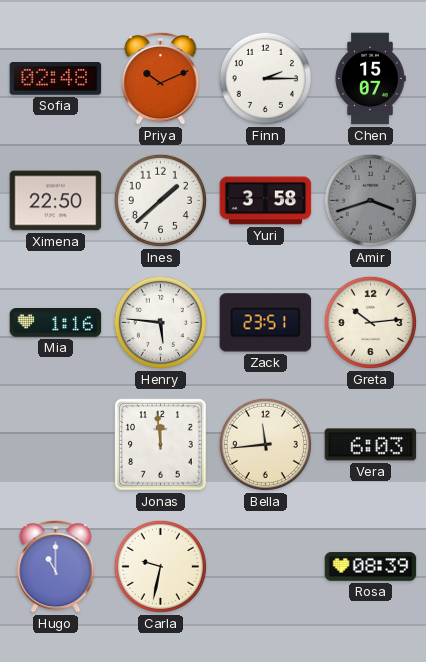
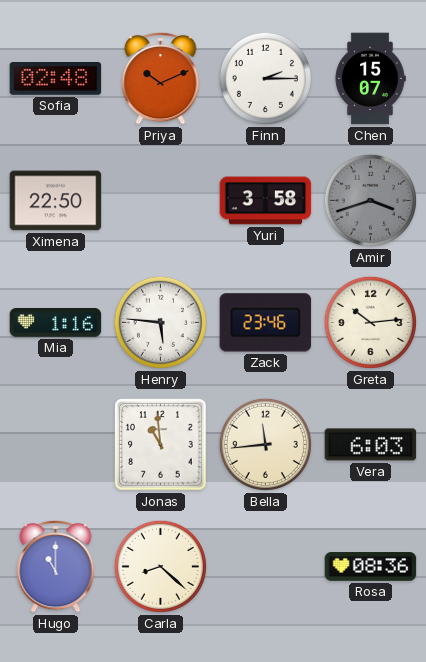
Ines: 1:38 -> none (160, 200)
Zack: 23:51 -> 23:46 (266, 323)
Jonas: 11:59 -> 10:59 (161, 445)
Carla: 9:32 -> 8:22 (160, 566)
Rosa: 08:39 -> 08:36 (371, 567)
